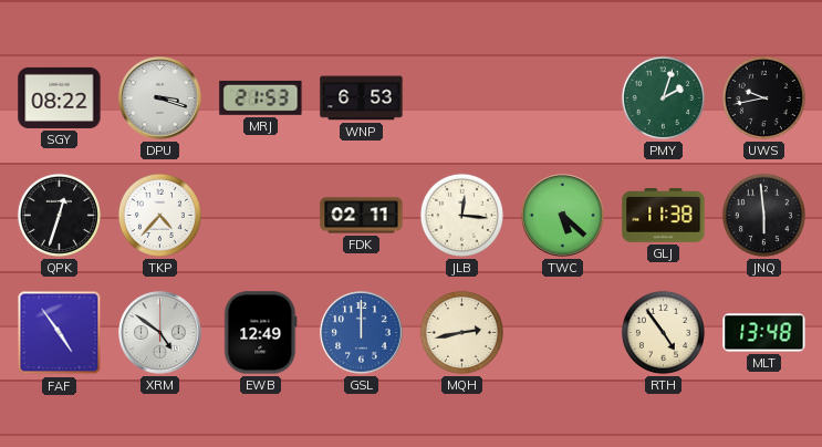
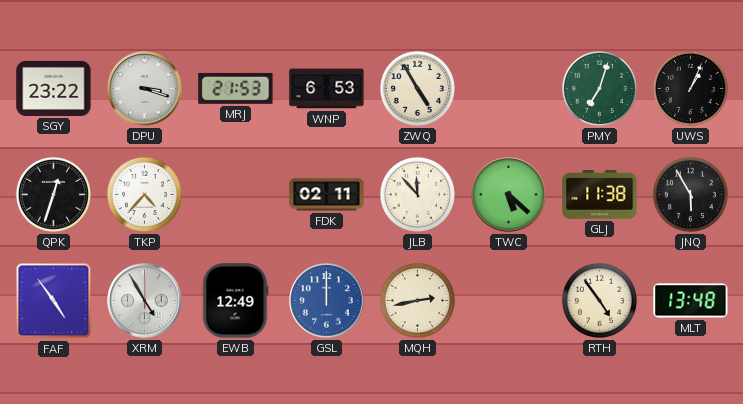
SGY: 08:22 -> 23:22 (54, 88)
ZWQ: none -> 4:55 (417, 88)
PMY: 2:03 -> 7:03 (599, 88)
UWS: 9:43 -> 1:04 (690, 88)
JLB: 12:16 -> 11:53 (417, 194)
JNQ: 5:59 -> 5:55 (690, 194)
XRM: 4:51 -> 4:55 (145, 301)
